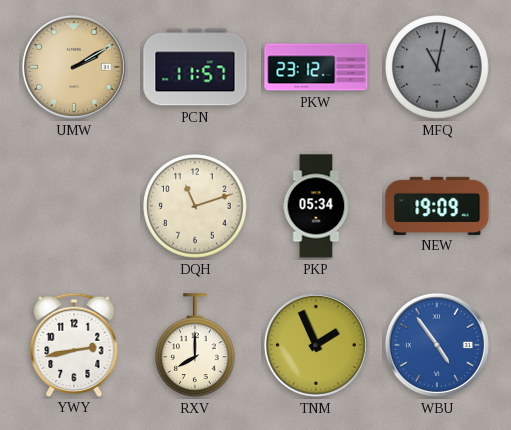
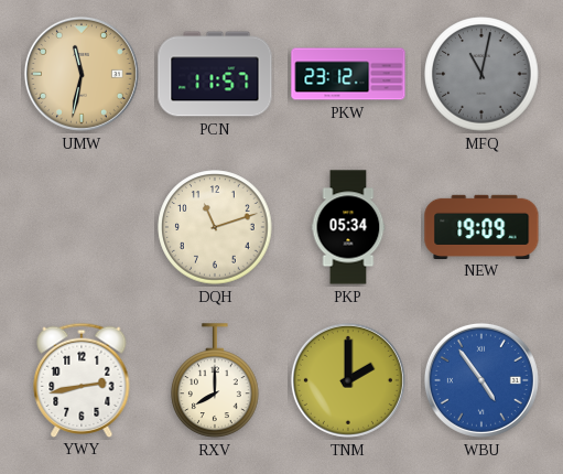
UMW: 2:10 -> 11:32 (82, 74)
TNM: 1:56 -> 2:00 (348, 380)
